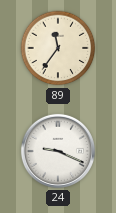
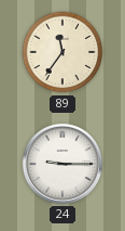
24: 9:19 -> 9:15 (63, 164)
